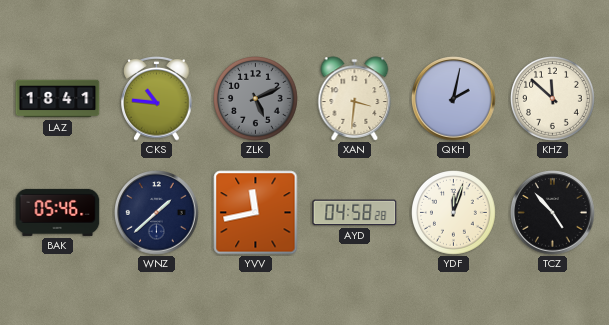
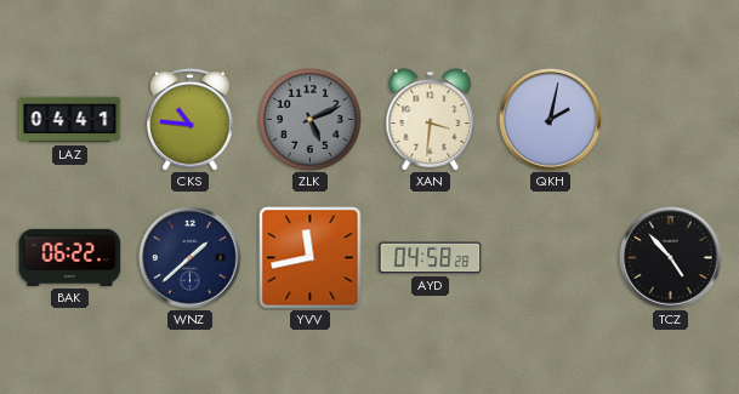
LAZ: 18:41 -> 04:41 (70, 120)
KHZ: 11:52 -> none (553, 99)
BAK: 05:46 -> 06:22 (70, 257)
YDF: 12:03 -> none (454, 213)
